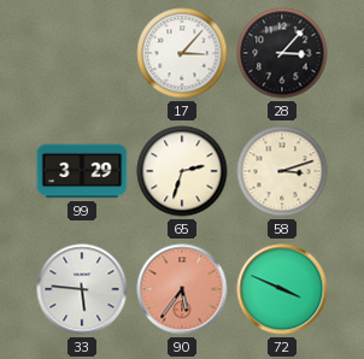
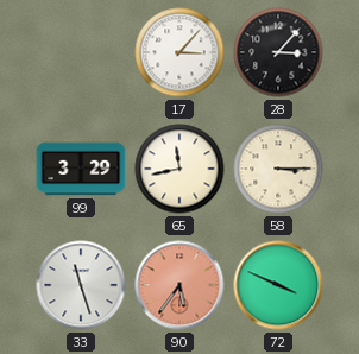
65: 2:33 -> 11:43 (179, 169)
58: 3:12 -> 3:15 (278, 169)
33: 5:46 -> 11:27 (81, 285)
